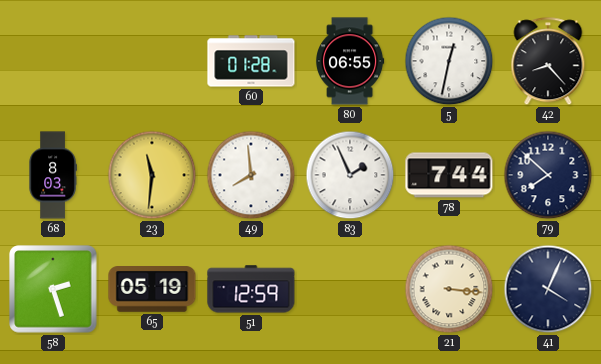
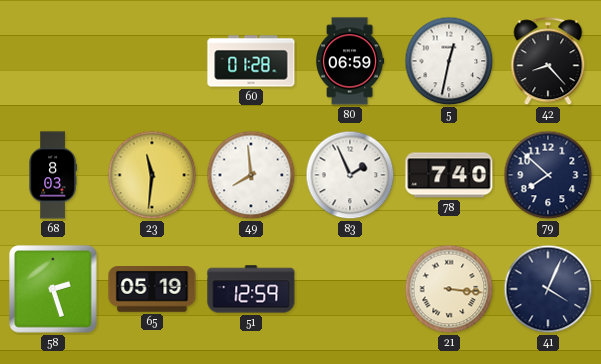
80: 06:55 -> 06:59 (350, 61)
78: 7:44 -> 7:40 (449, 175)
